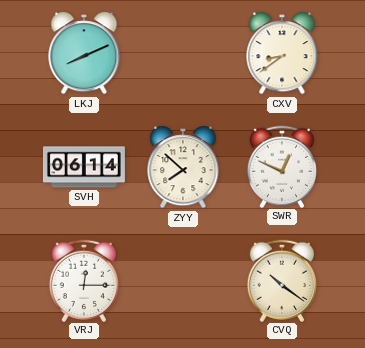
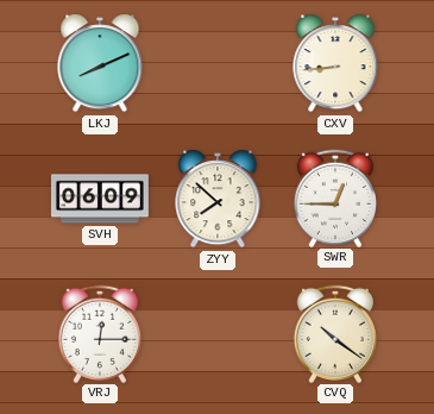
CXV: 8:39 -> 8:44 (335, 63)
SVH: 06:14 -> 06:09 (100, 199)
SWR: 12:49 -> 12:45 (334, 197)
